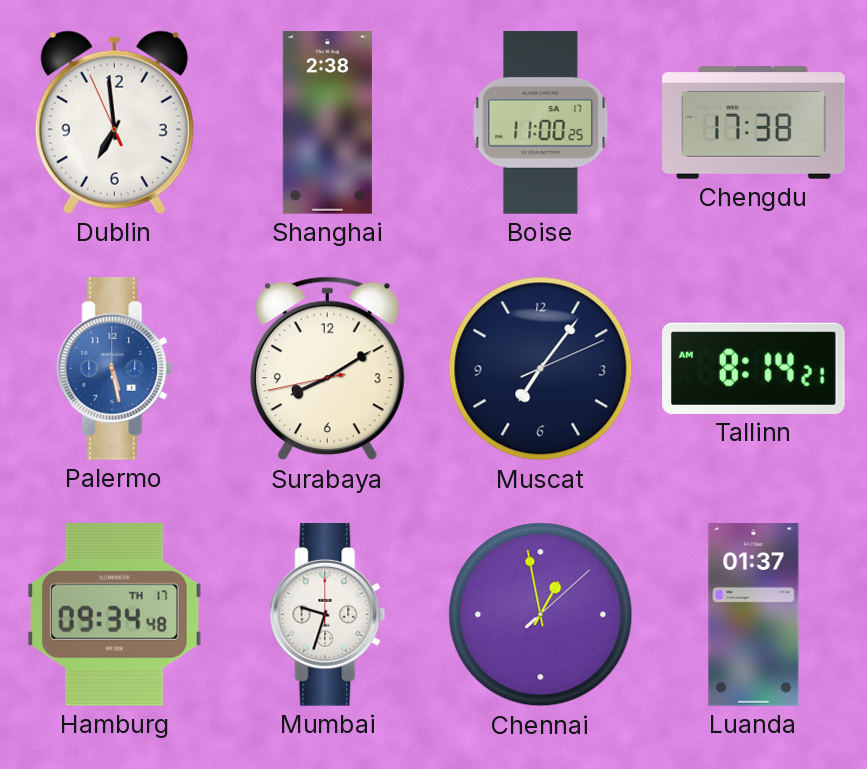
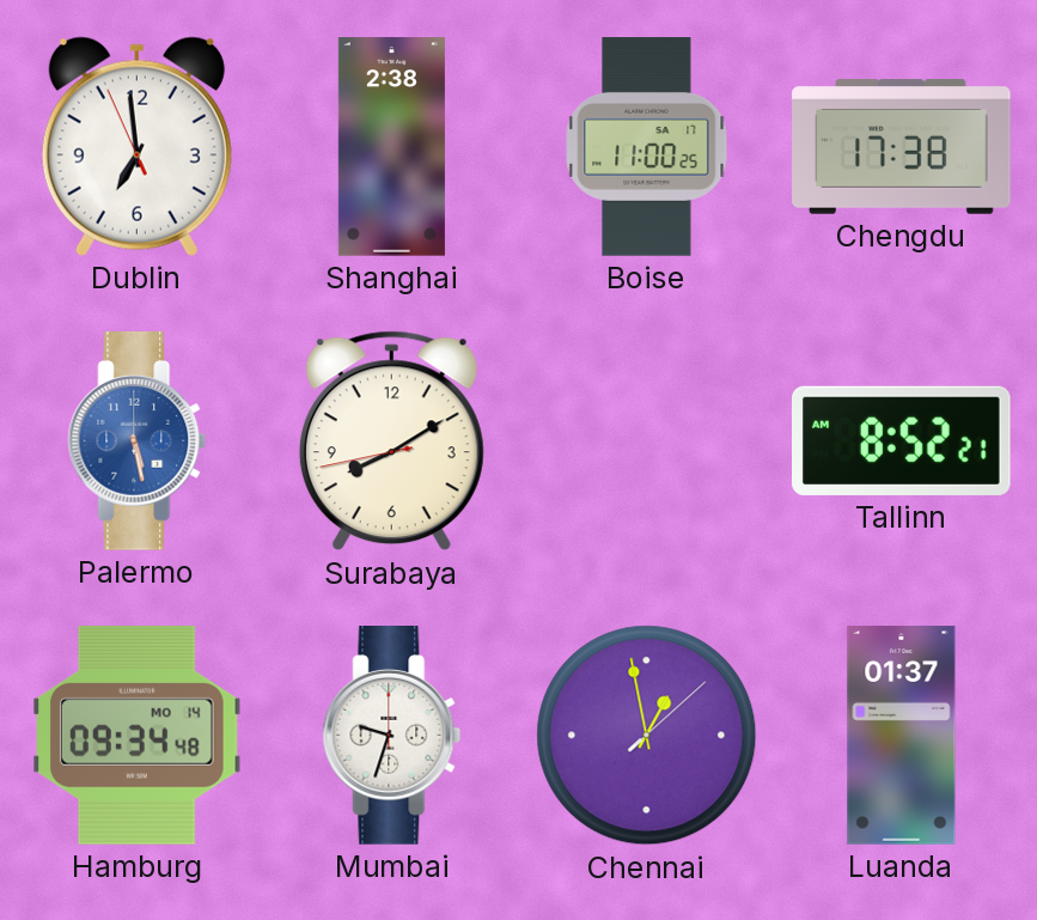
Muscat: 7:06 -> none (541, 369)
Tallinn: 8:14 -> 8:52 (902, 440)
Hamburg date: TH 17 -> MO 14 (138, 735)
